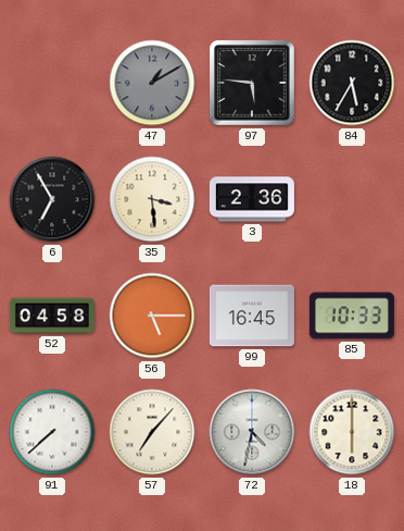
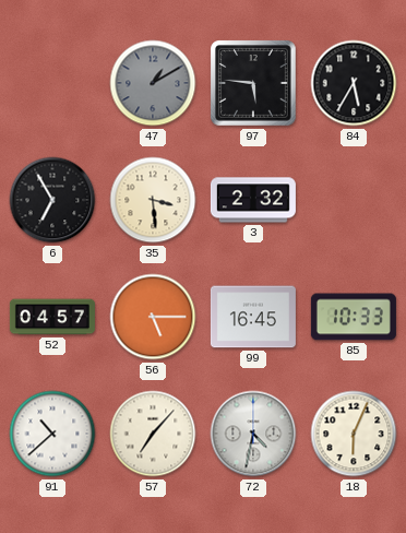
3: 2:36 -> 2:32 (253, 200)
52: 04:58 -> 04:57 (52, 317)
91: 7:38 -> 10:38 (52, 434)
18: 6:00 -> 6:04 (354, 434)
